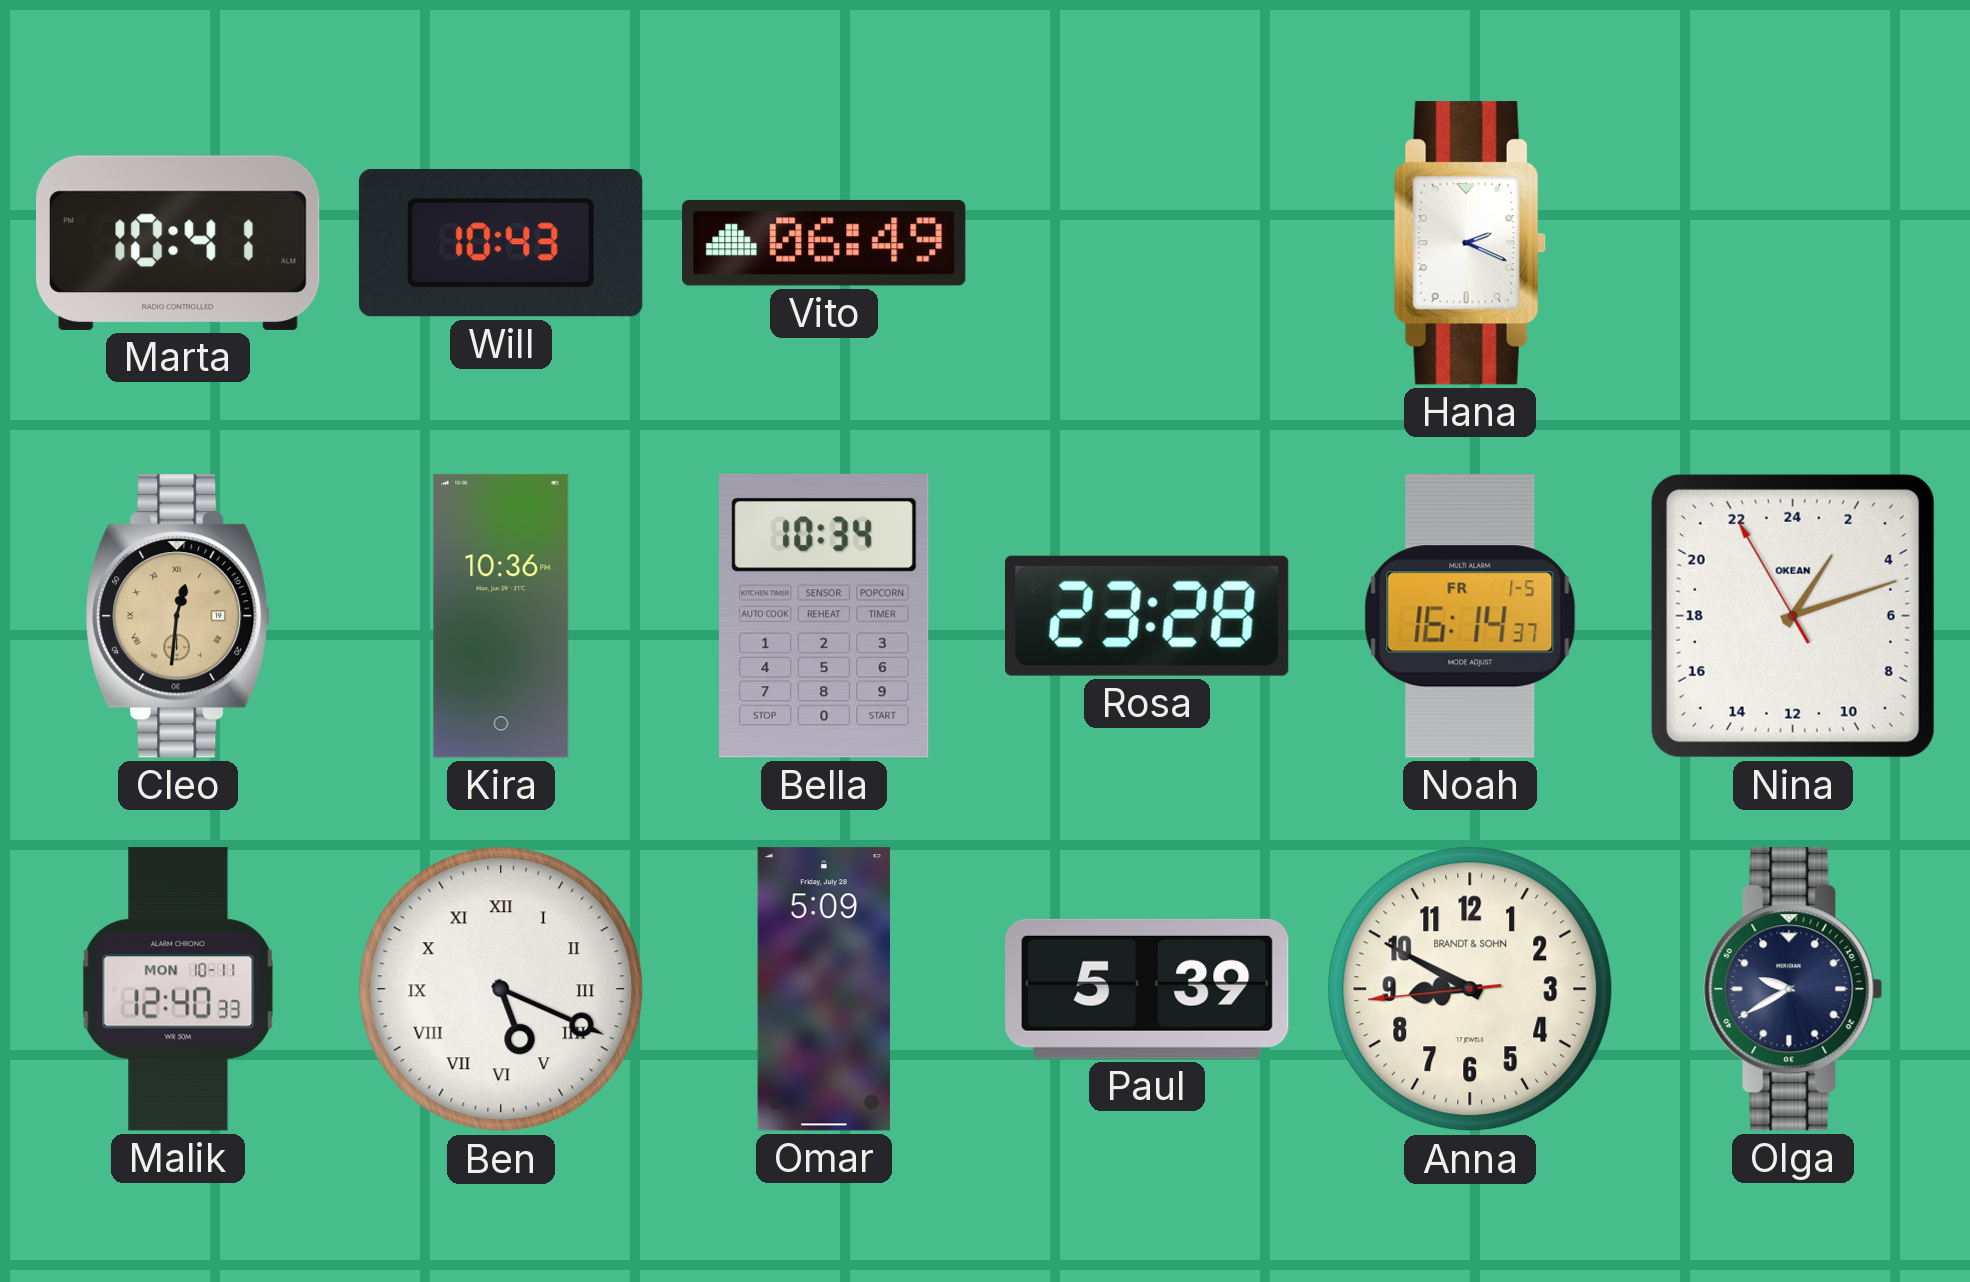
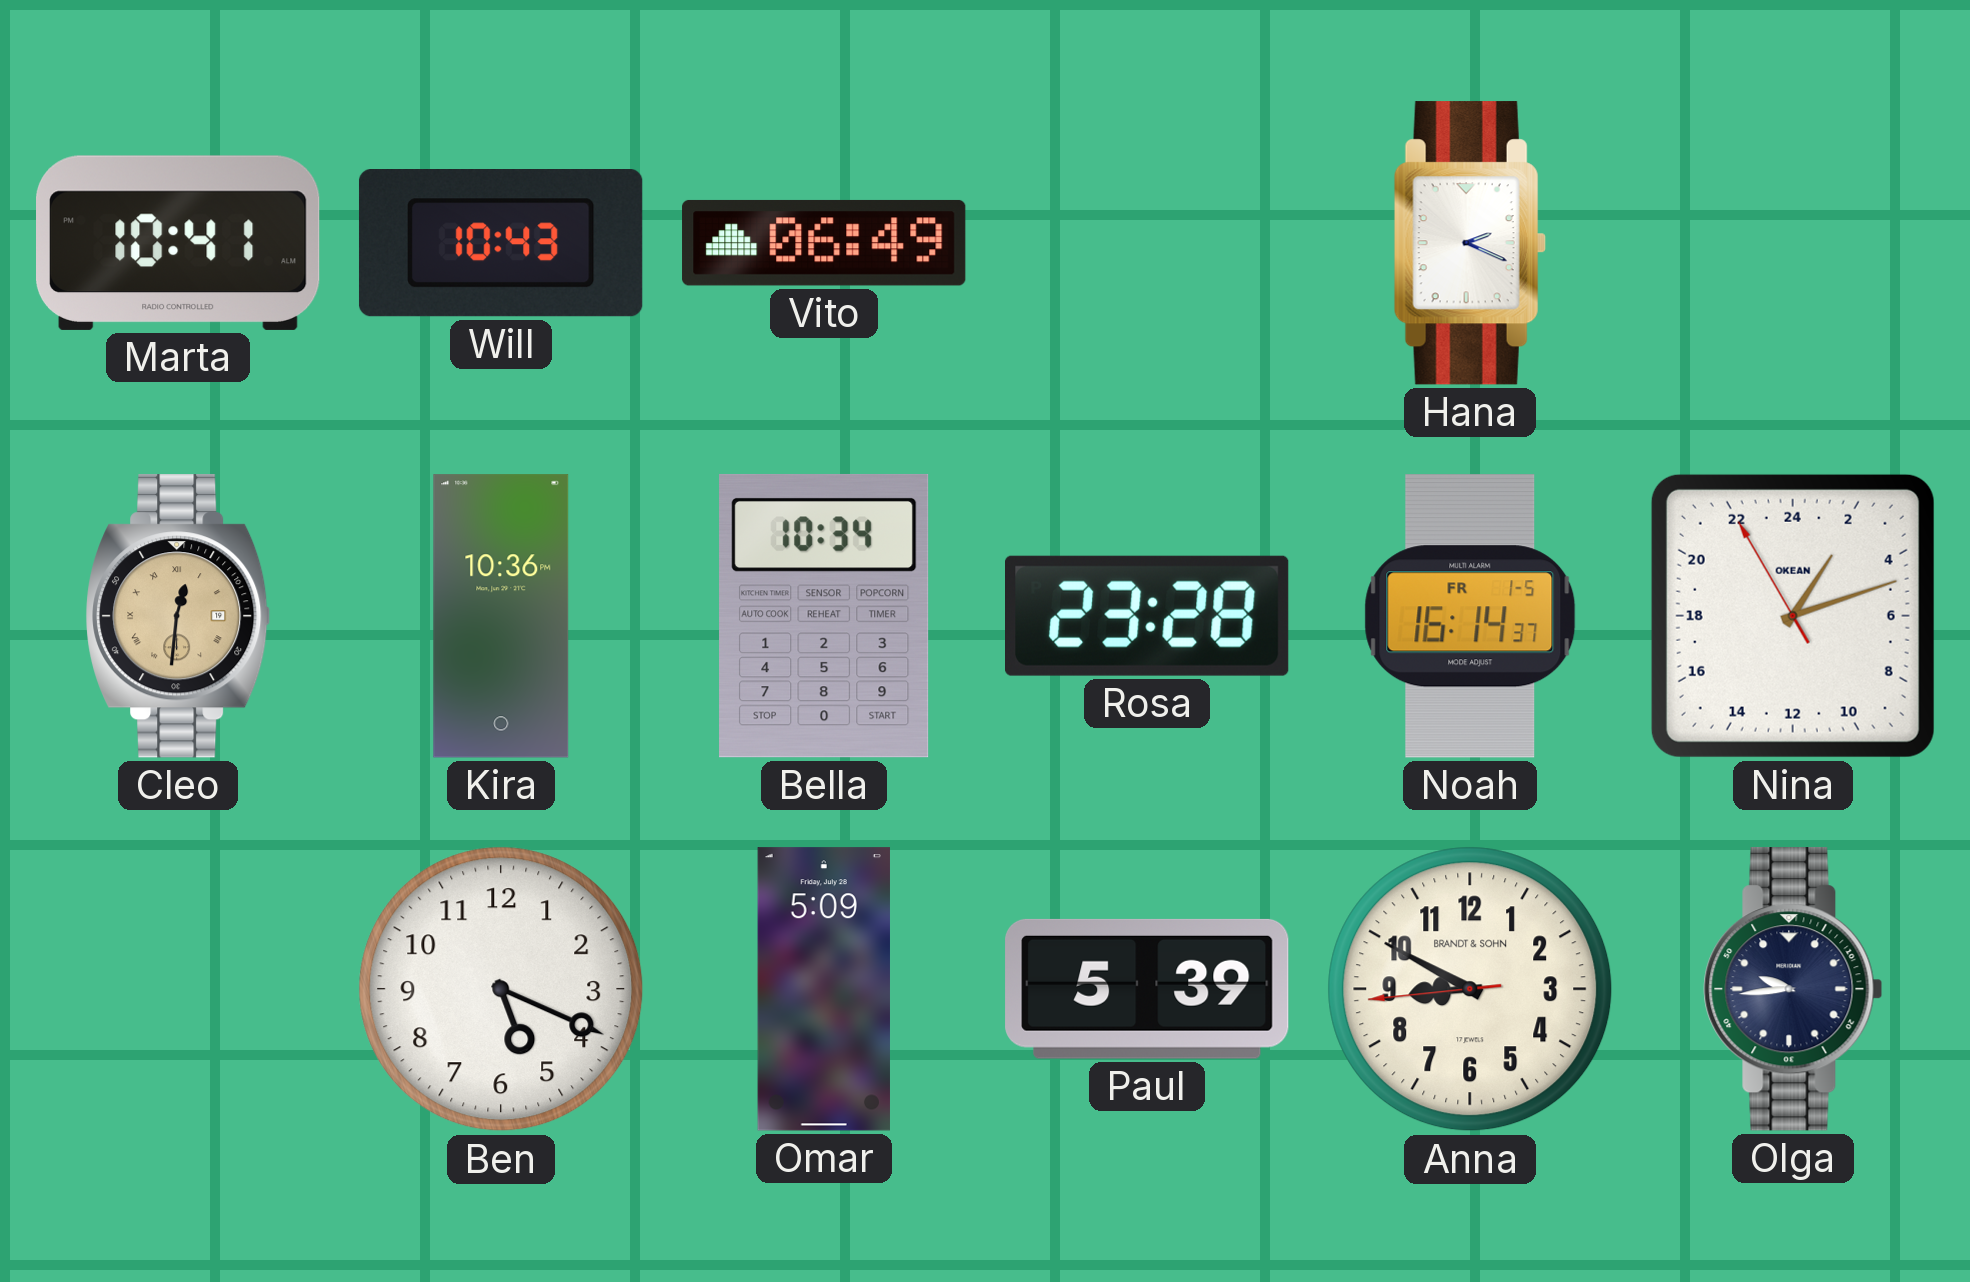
Malik: 12:40 -> none (178, 989)
Ben numerals: Roman -> Arabic (501, 989)
Olga: 9:40 -> 9:44 (1793, 989)
